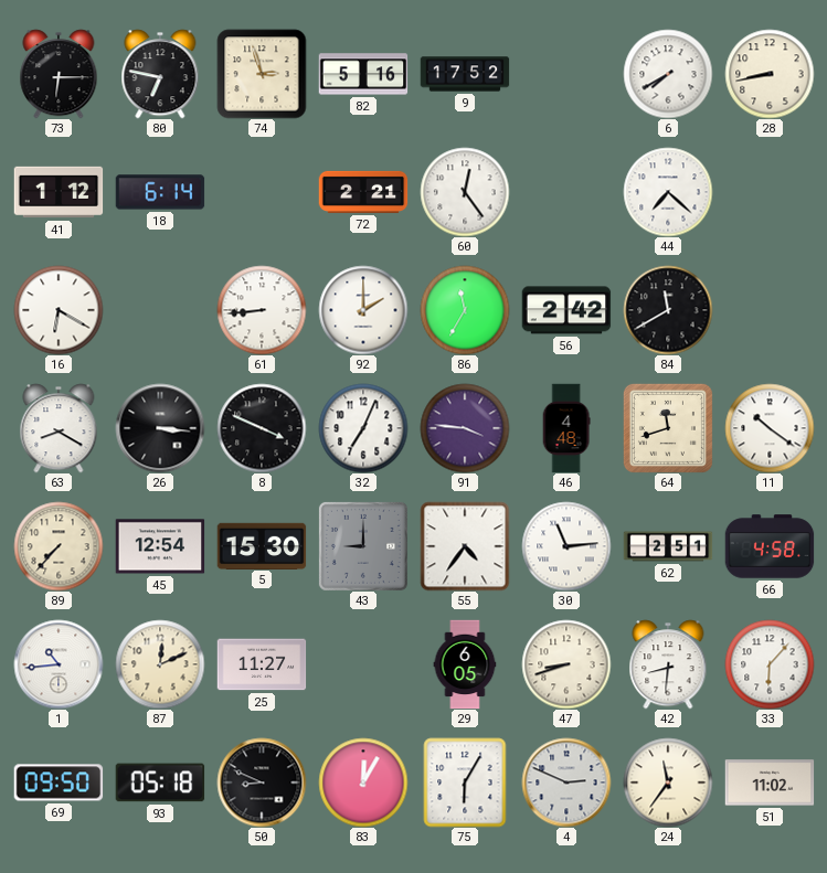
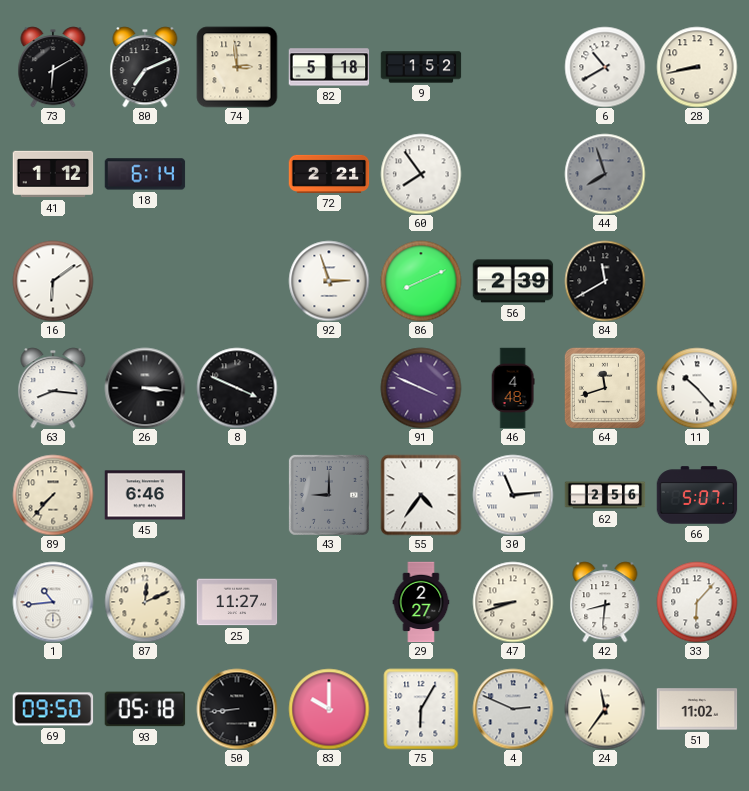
73: 6:15 -> 6:10 (53, 67)
80: 6:47 -> 7:11 (145, 67)
74: 2:57 -> 2:59 (237, 67)
82: 5:16 -> 5:18 (329, 67)
9: 17:52 -> 1:52 (421, 67)
6: 7:40 -> 10:40 (605, 67)
60: 12:24 -> 7:54 (421, 174)
44: 7:22 -> 7:57 (605, 174)
44 dial: white -> grey (605, 174)
16: 6:20 -> 6:09 (53, 281)
61: 8:44 -> none (262, 310)
92: 2:00 -> 2:57 (329, 281)
86: 11:35 -> 8:11 (421, 281)
56: 2:42 -> 2:39 (513, 281)
63: 8:20 -> 8:16 (53, 388)
32: 7:04 -> none (363, 428)
91: 3:46 -> 3:49 (421, 388)
11: 10:21 -> 10:23 (697, 388)
45: 12:54 -> 6:46 (145, 495)
5: 15:30 -> none (262, 545)
62: 2:51 -> 2:56 (605, 495)
66: 4:58 -> 5:07 (697, 495)
29: 6:05 -> 2:27 (421, 602)
50: 8:49 -> 8:44 (237, 709)
83: 12:05 -> 10:00 (329, 709)
